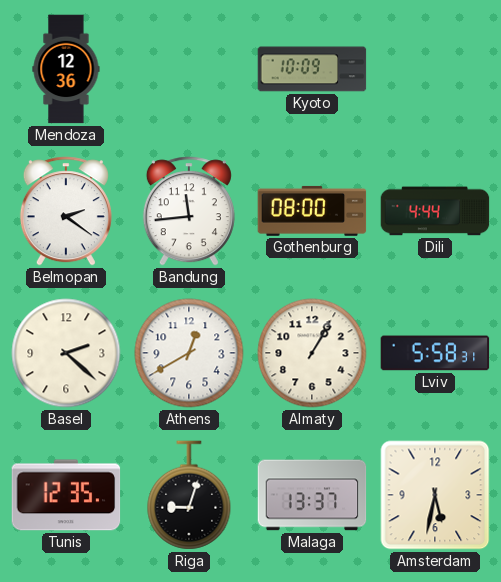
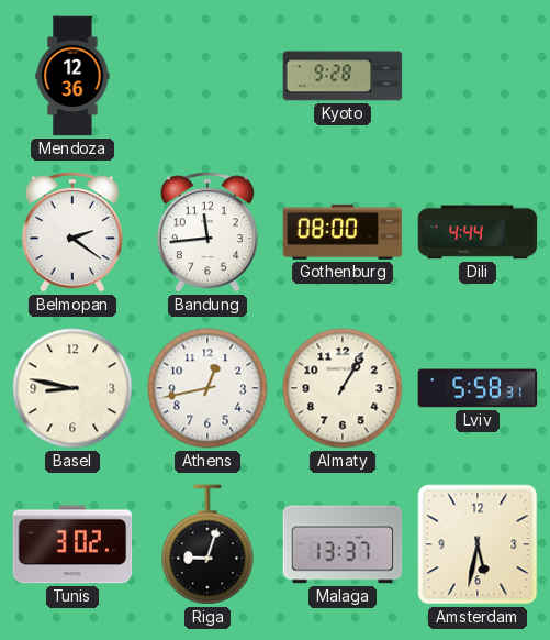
Kyoto: 10:09 -> 9:28 (343, 76)
Basel: 2:22 -> 8:47 (72, 388)
Athens: 12:40 -> 12:43 (207, 388)
Tunis: 12:35 -> 3:02 (72, 544)
